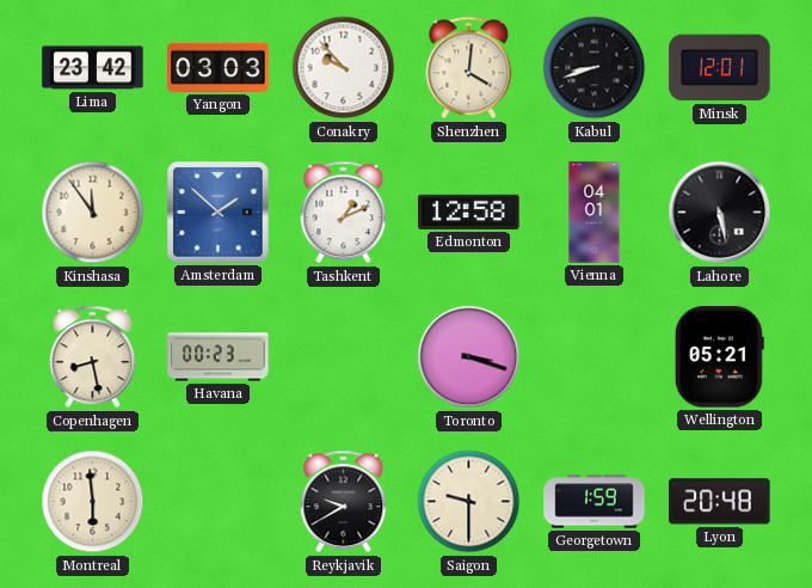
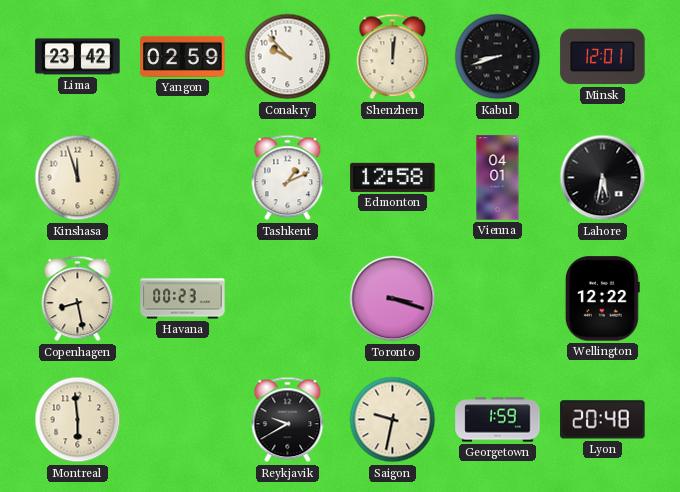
Yangon: 03:03 -> 02:59 (183, 56)
Shenzhen: 4:01 -> 12:01 (393, 57)
Kinshasa: 11:54 -> 11:57 (78, 178)
Amsterdam: 1:52 -> none (219, 213)
Lahore: 5:28 -> 5:32 (603, 178)
Wellington: 05:21 -> 12:22 (602, 299)
Saigon: 9:30 -> 9:32 (393, 420)
